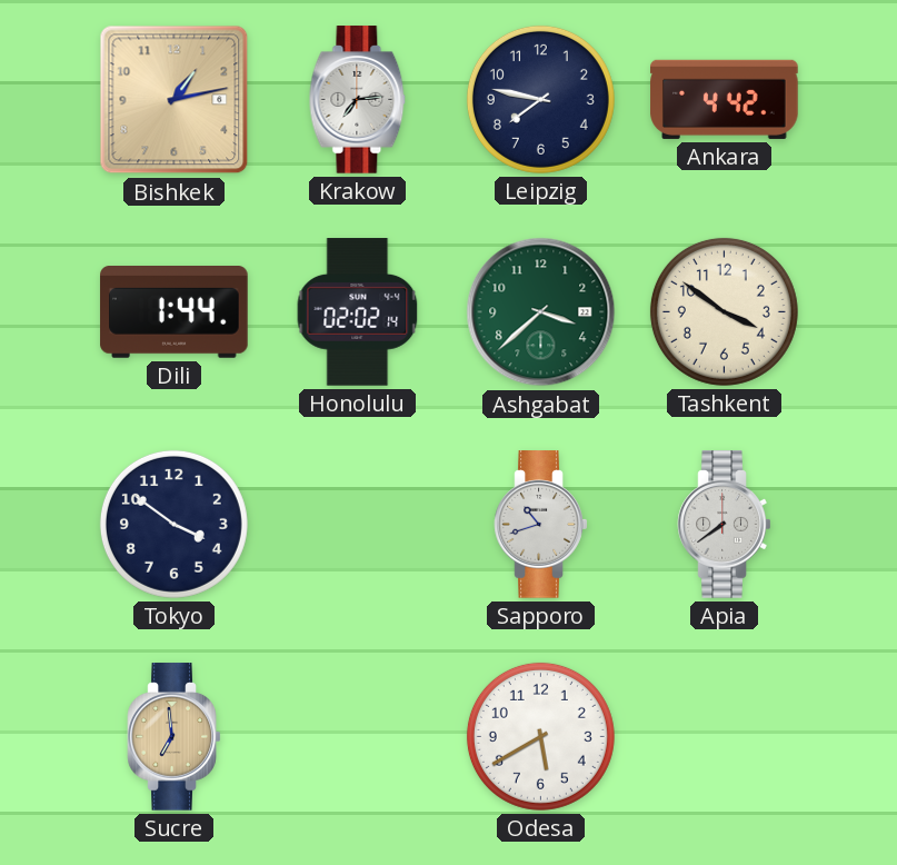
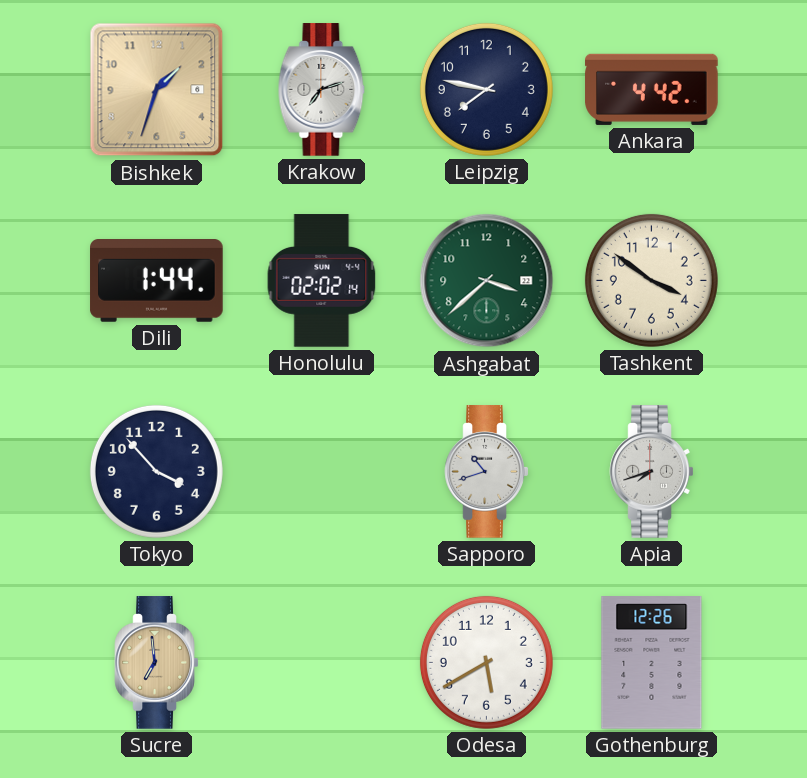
Bishkek: 1:13 -> 1:33 (157, 90)
Krakow: 7:14 -> 7:12 (322, 90)
Tokyo: 3:51 -> 3:53 (156, 471)
Apia: 7:39 -> 7:42 (652, 472)
Gothenburg: none -> 12:26 (652, 663)
